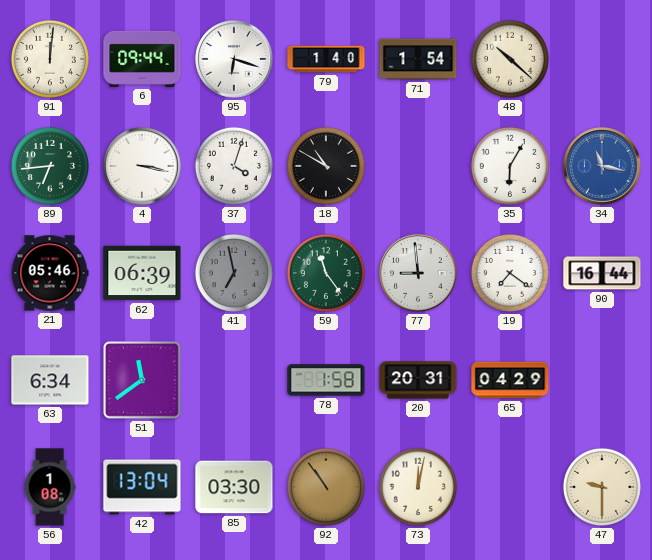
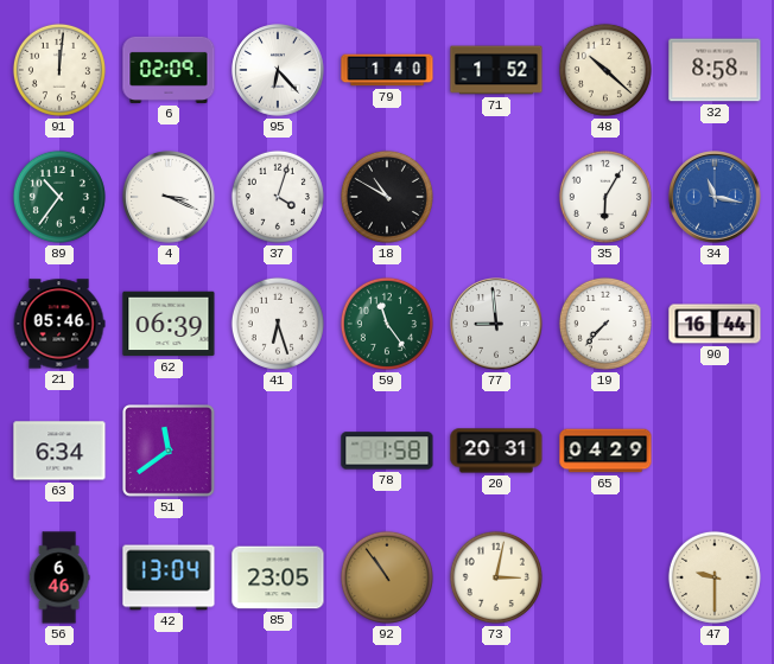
6: 09:44 -> 02:09 (169, 70)
95: 6:18 -> 6:23 (278, 70)
71: 1:54 -> 1:52 (496, 70)
32: none -> 8:58 (715, 70)
89: 6:44 -> 10:36 (59, 197)
4: 3:17 -> 3:19 (169, 197)
41: 6:58 -> 6:27 (278, 324)
41 dial: grey -> white (278, 324)
19: 7:21 -> 7:37 (605, 324)
56: 1:08 -> 6:46 (59, 577)
85: 03:30 -> 23:05 (278, 577)
73: 12:02 -> 3:02 (496, 577)
